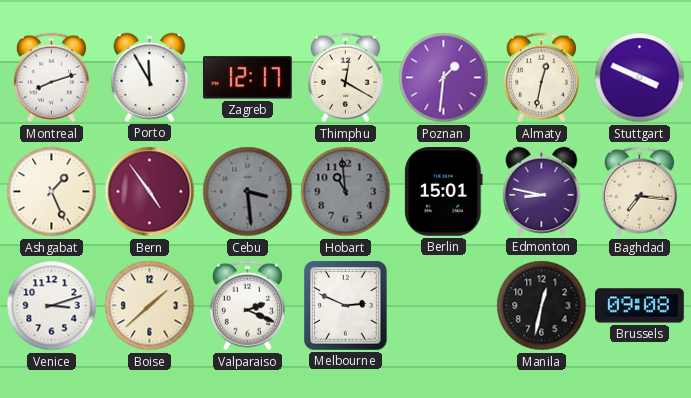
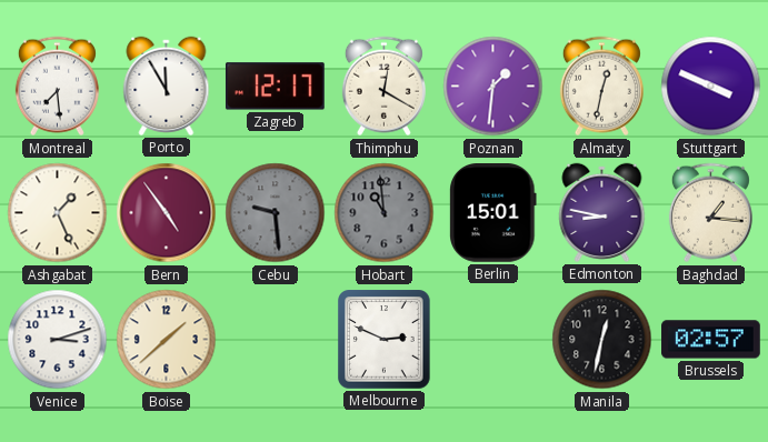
Montreal: 8:12 -> 7:29 (57, 87)
Cebu: 3:29 -> 9:29 (276, 213)
Baghdad: 7:16 -> 1:16 (710, 213)
Valparaiso: 2:19 -> none (247, 306)
Brussels: 09:08 -> 02:57 (711, 340)
